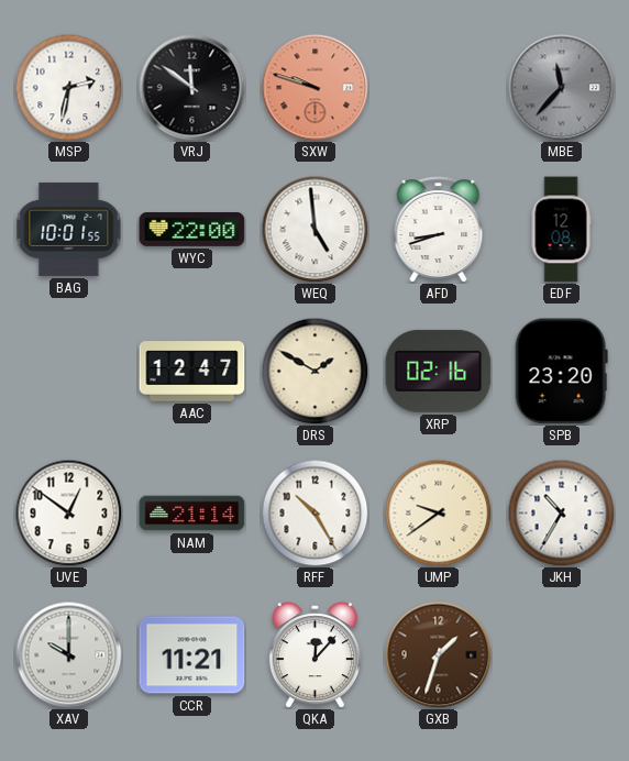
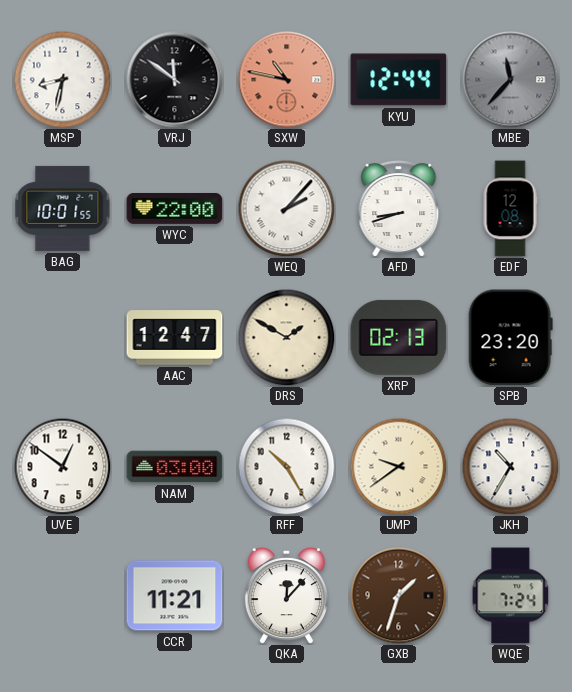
MSP: 2:32 -> 8:32 (62, 79)
SXW: 9:48 -> 10:47 (287, 80)
KYU: none -> 12:44 (399, 80)
WEQ: 4:59 -> 2:07 (286, 208)
XRP: 02:16 -> 02:13 (399, 337)
NAM: 21:14 -> 03:00 (175, 467)
XAV: 10:00 -> none (69, 655)
WQE: none -> 7:24 (511, 596)
